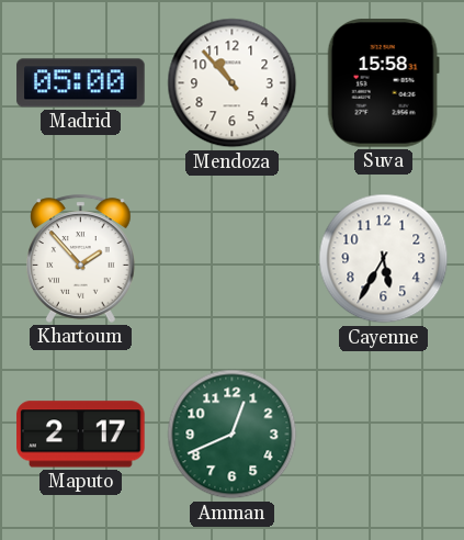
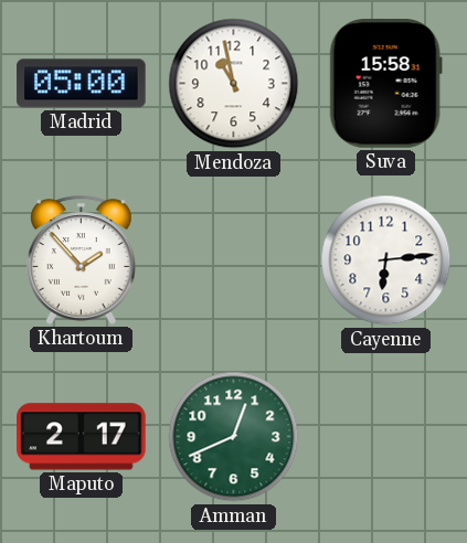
Mendoza: 10:53 -> 10:58 (234, 84)
Cayenne: 5:35 -> 6:14 (386, 260)
